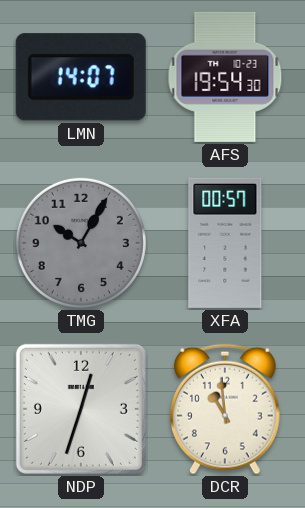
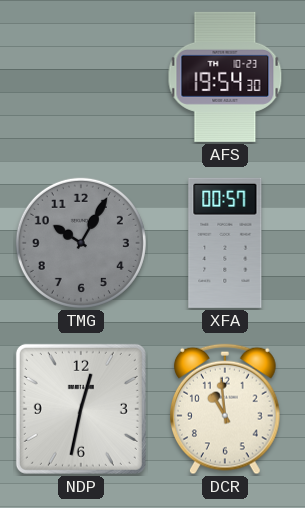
LMN: 14:07 -> none (81, 77)
NDP: 12:33 -> 12:32 (81, 409)
